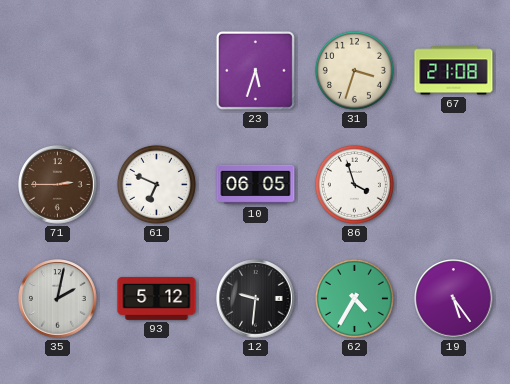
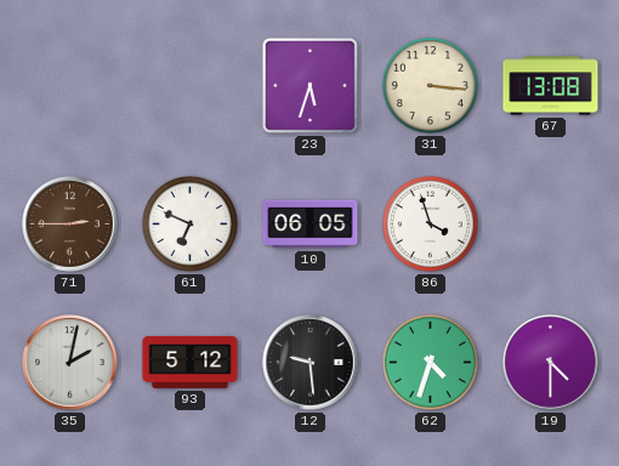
31: 3:33 -> 3:16 (430, 85)
67: 21:08 -> 13:08 (551, 86)
12: 9:31 -> 9:29 (311, 363)
62: 4:35 -> 4:33 (430, 362)
19: 5:24 -> 4:30 (551, 363)
